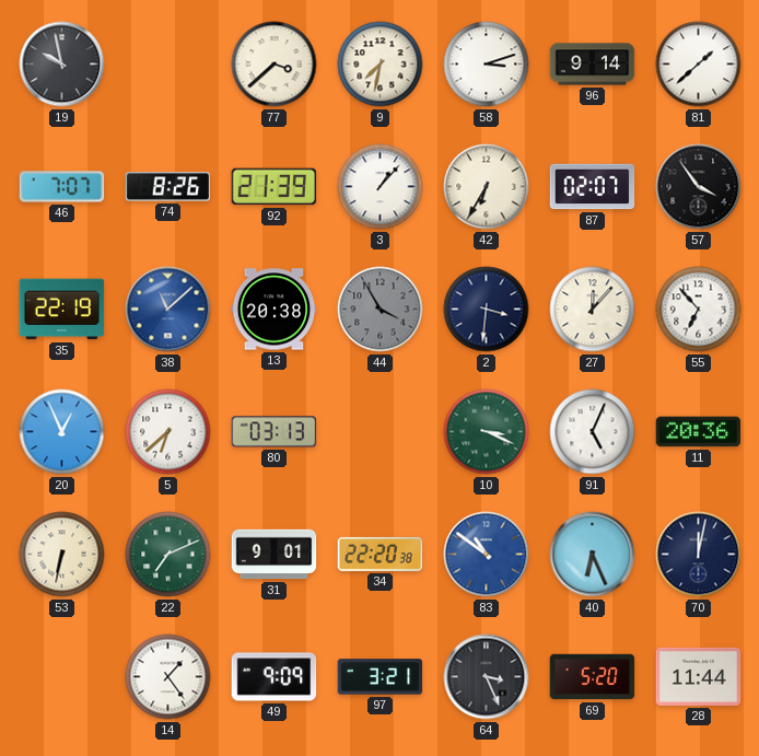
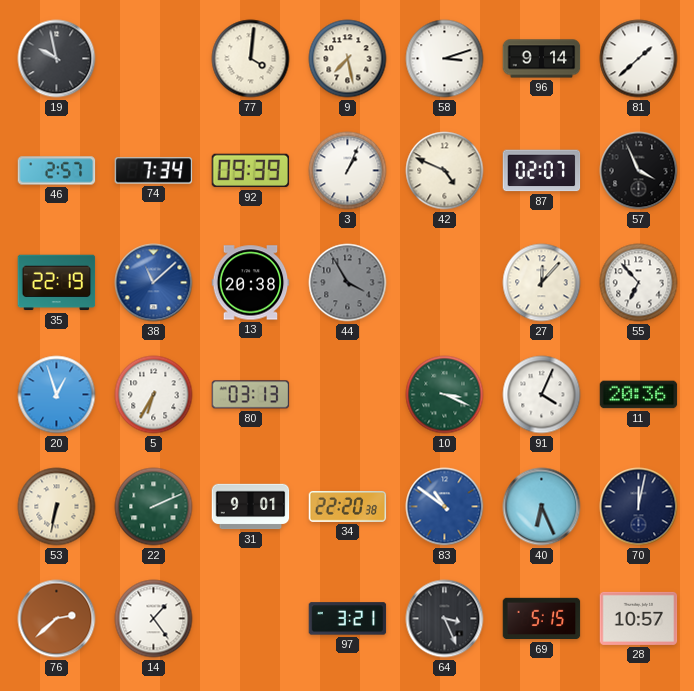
77: 3:38 -> 4:01 (251, 59)
9: 7:32 -> 7:28 (348, 59)
46: 7:07 -> 2:57 (57, 171)
74: 8:26 -> 7:34 (154, 171)
92: 21:39 -> 09:39 (251, 171)
3: 1:07 -> 1:04 (348, 171)
42: 6:35 -> 4:49 (445, 171)
57: 3:54 -> 3:56 (639, 171)
2: 3:31 -> none (487, 310)
20: 12:56 -> 12:57 (57, 395)
5: 6:38 -> 6:35 (154, 395)
91: 5:04 -> 4:04 (542, 395)
22: 7:11 -> 2:11 (154, 507)
76: none -> 2:38 (57, 619)
49: 9:09 -> none (275, 677)
69: 5:20 -> 5:15 (542, 619)
28: 11:44 -> 10:57 (639, 618)
